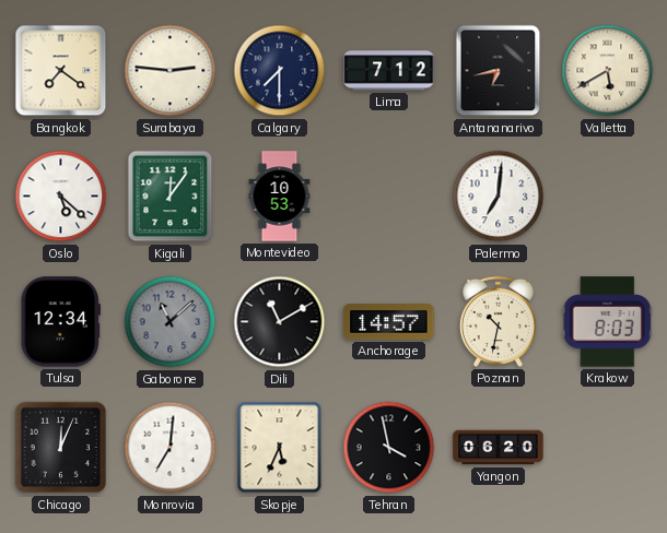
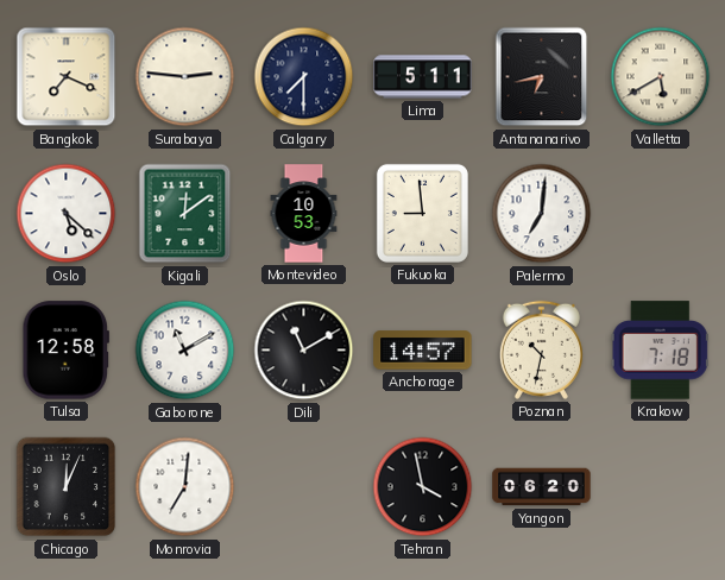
Bangkok: 7:21 -> 7:19 (67, 77)
Lima: 7:12 -> 5:11 (423, 77)
Kigali: 12:06 -> 12:09 (185, 214)
Fukuoka: none -> 8:59 (422, 213)
Tulsa: 12:34 -> 12:58 (65, 351)
Gaborone: 11:08 -> 11:10 (185, 351)
Gaborone dial: grey -> white (185, 351)
Krakow: 8:03 -> 7:18 (660, 351)
Skopje: 5:34 -> none (280, 448)
